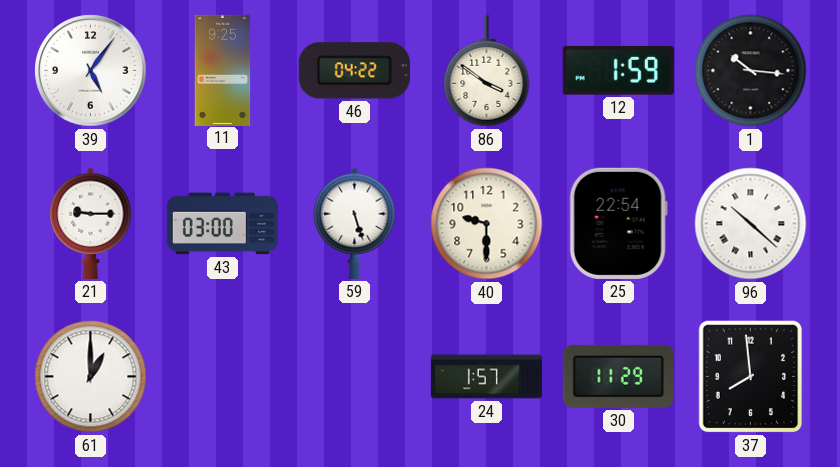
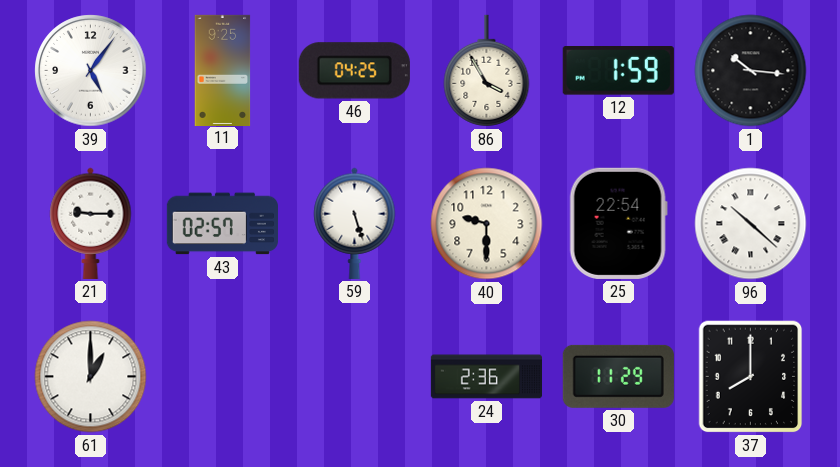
46: 04:22 -> 04:25 (354, 71)
86: 3:51 -> 3:55 (487, 71)
43: 03:00 -> 02:57 (222, 224)
24: 1:57 -> 2:36 (486, 377)
37: 7:59 -> 8:00 (751, 377)
